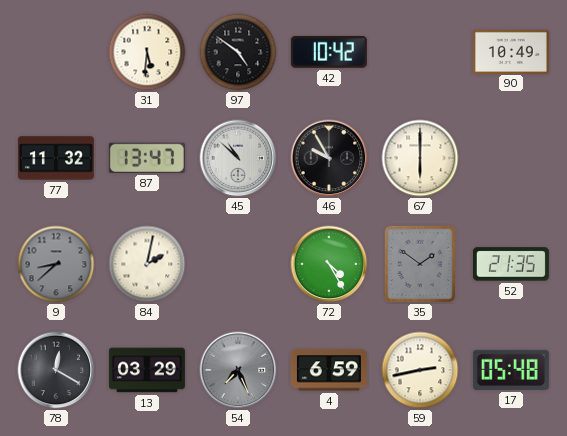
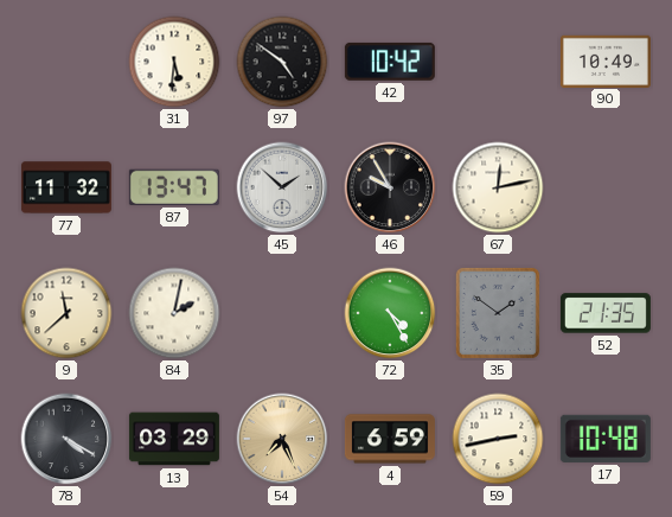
45: 10:52 -> 1:52 (282, 187)
67: 6:00 -> 12:13 (498, 187)
9: 8:38 -> 11:38 (66, 313)
9 dial: grey -> cream (66, 313)
78: 12:20 -> 4:20 (66, 439)
54 dial: grey -> champagne (282, 439)
17: 05:48 -> 10:48 (606, 439)
